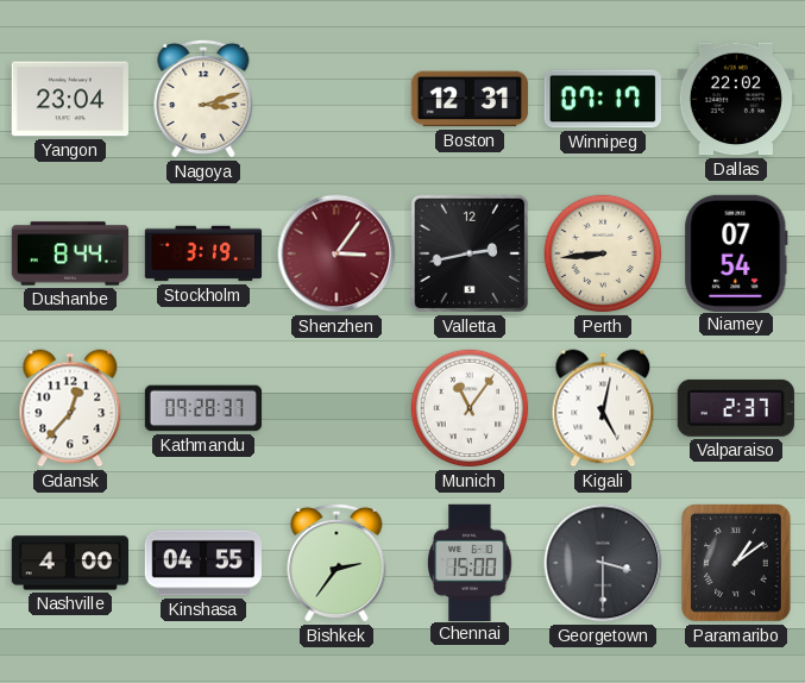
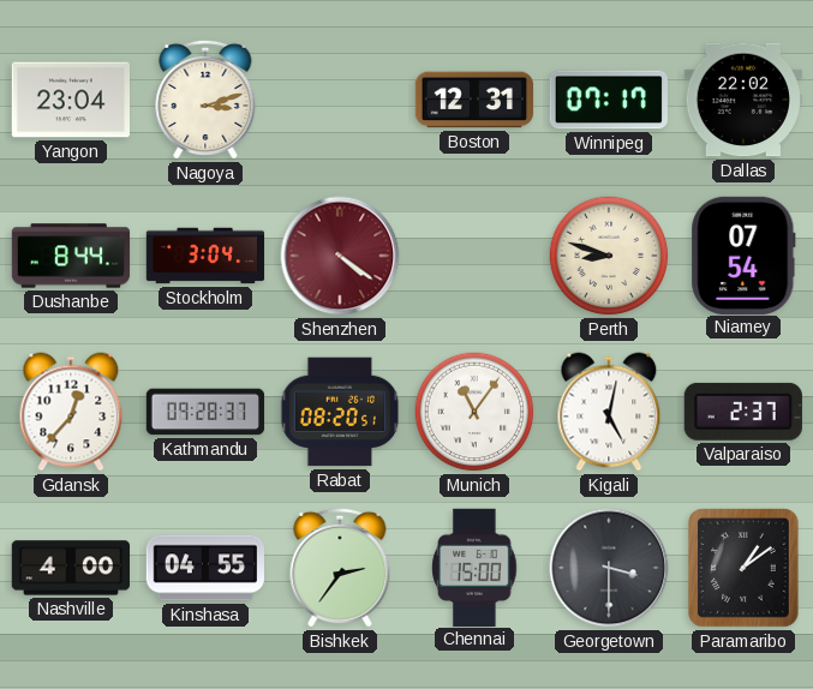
Stockholm: 3:19 -> 3:04 (205, 256)
Shenzhen: 3:06 -> 4:21 (340, 256)
Valletta: 2:43 -> none (470, 253)
Perth: 8:44 -> 8:48 (609, 256)
Rabat: none -> 08:20 (340, 412)
